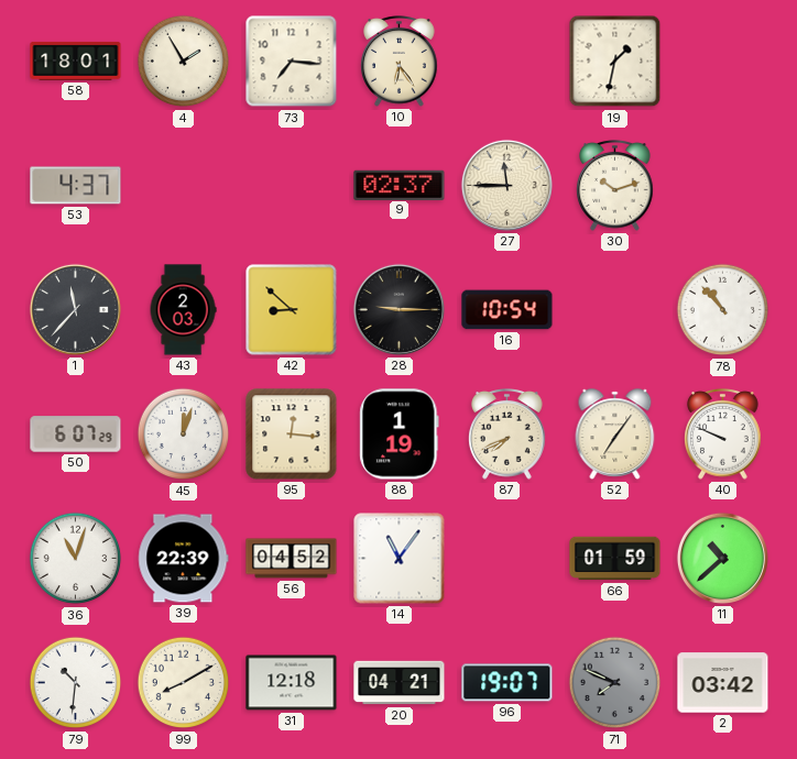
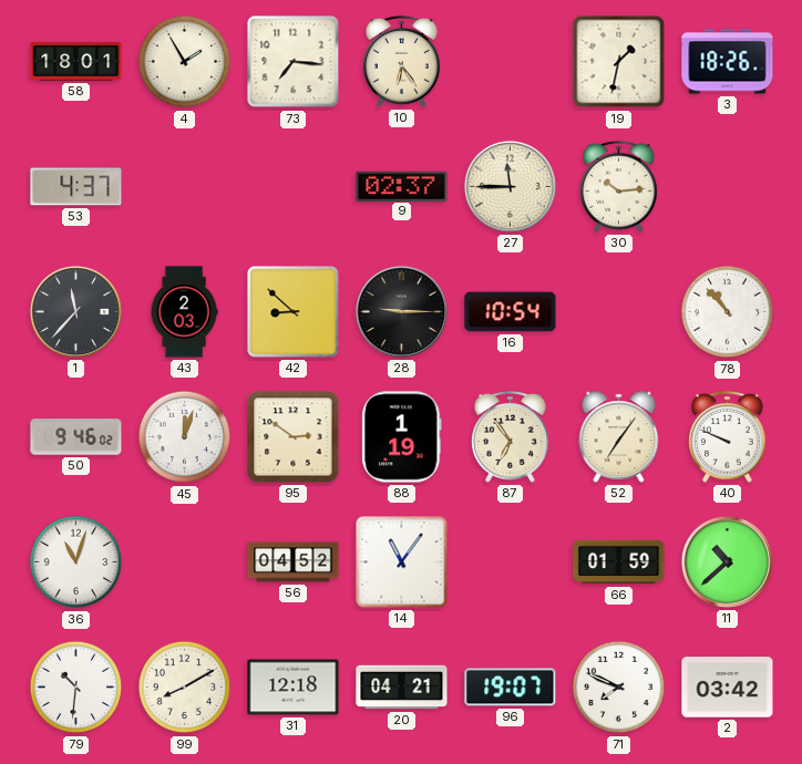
3: none -> 18:26 (728, 62)
30: 10:12 -> 10:14 (619, 187)
50: 6:07 -> 9:46 (76, 437)
95: 12:16 -> 2:51 (294, 437)
87: 7:41 -> 6:54 (511, 437)
39: 22:39 -> none (184, 559)
71 dial: grey -> white (619, 688)
